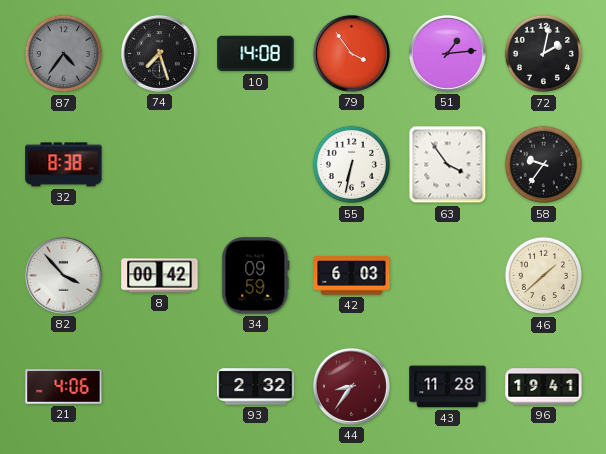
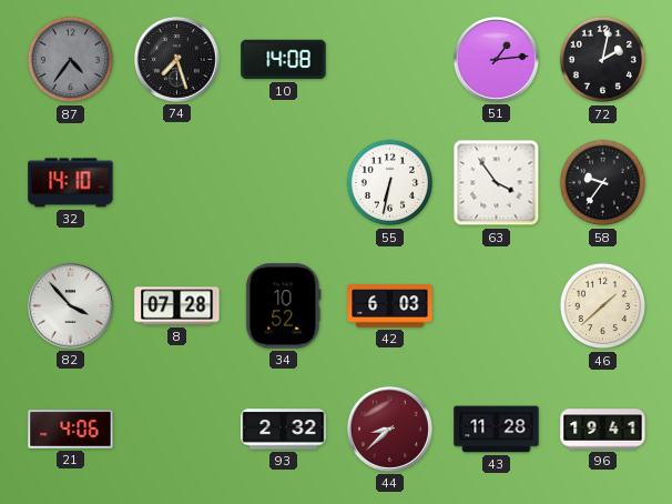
79: 3:54 -> none (351, 53)
32: 8:38 -> 14:10 (71, 183)
8: 00:42 -> 07:28 (177, 306)
34: 09:59 -> 10:52 (284, 306)
44: 8:36 -> 8:38 (389, 429)
